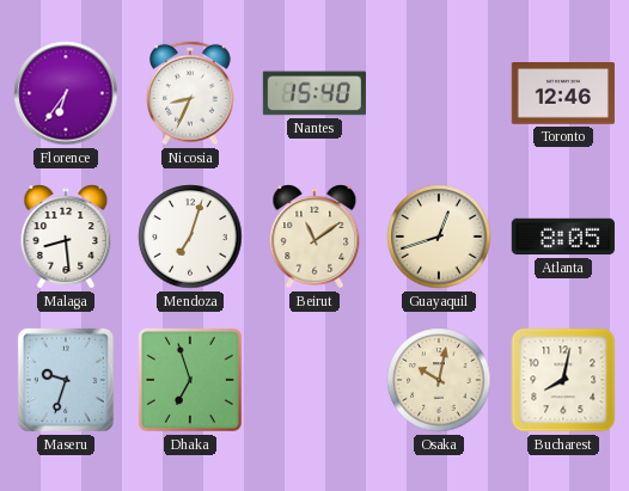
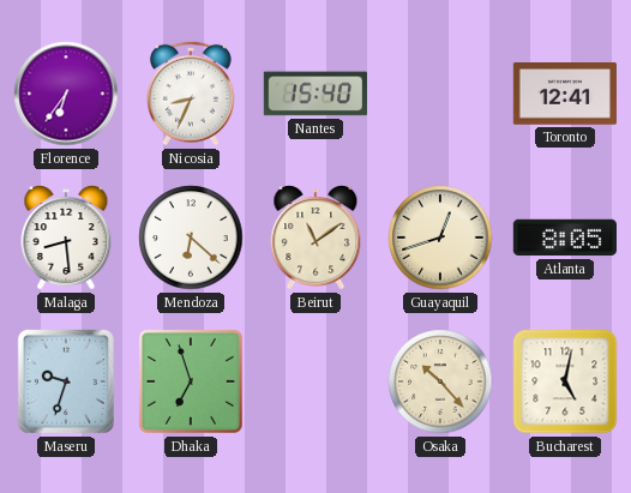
Toronto: 12:46 -> 12:41 (565, 95)
Mendoza: 7:03 -> 6:22 (191, 238)
Osaka: 10:02 -> 10:23 (440, 381)
Bucharest: 8:02 -> 5:02 (565, 381)
